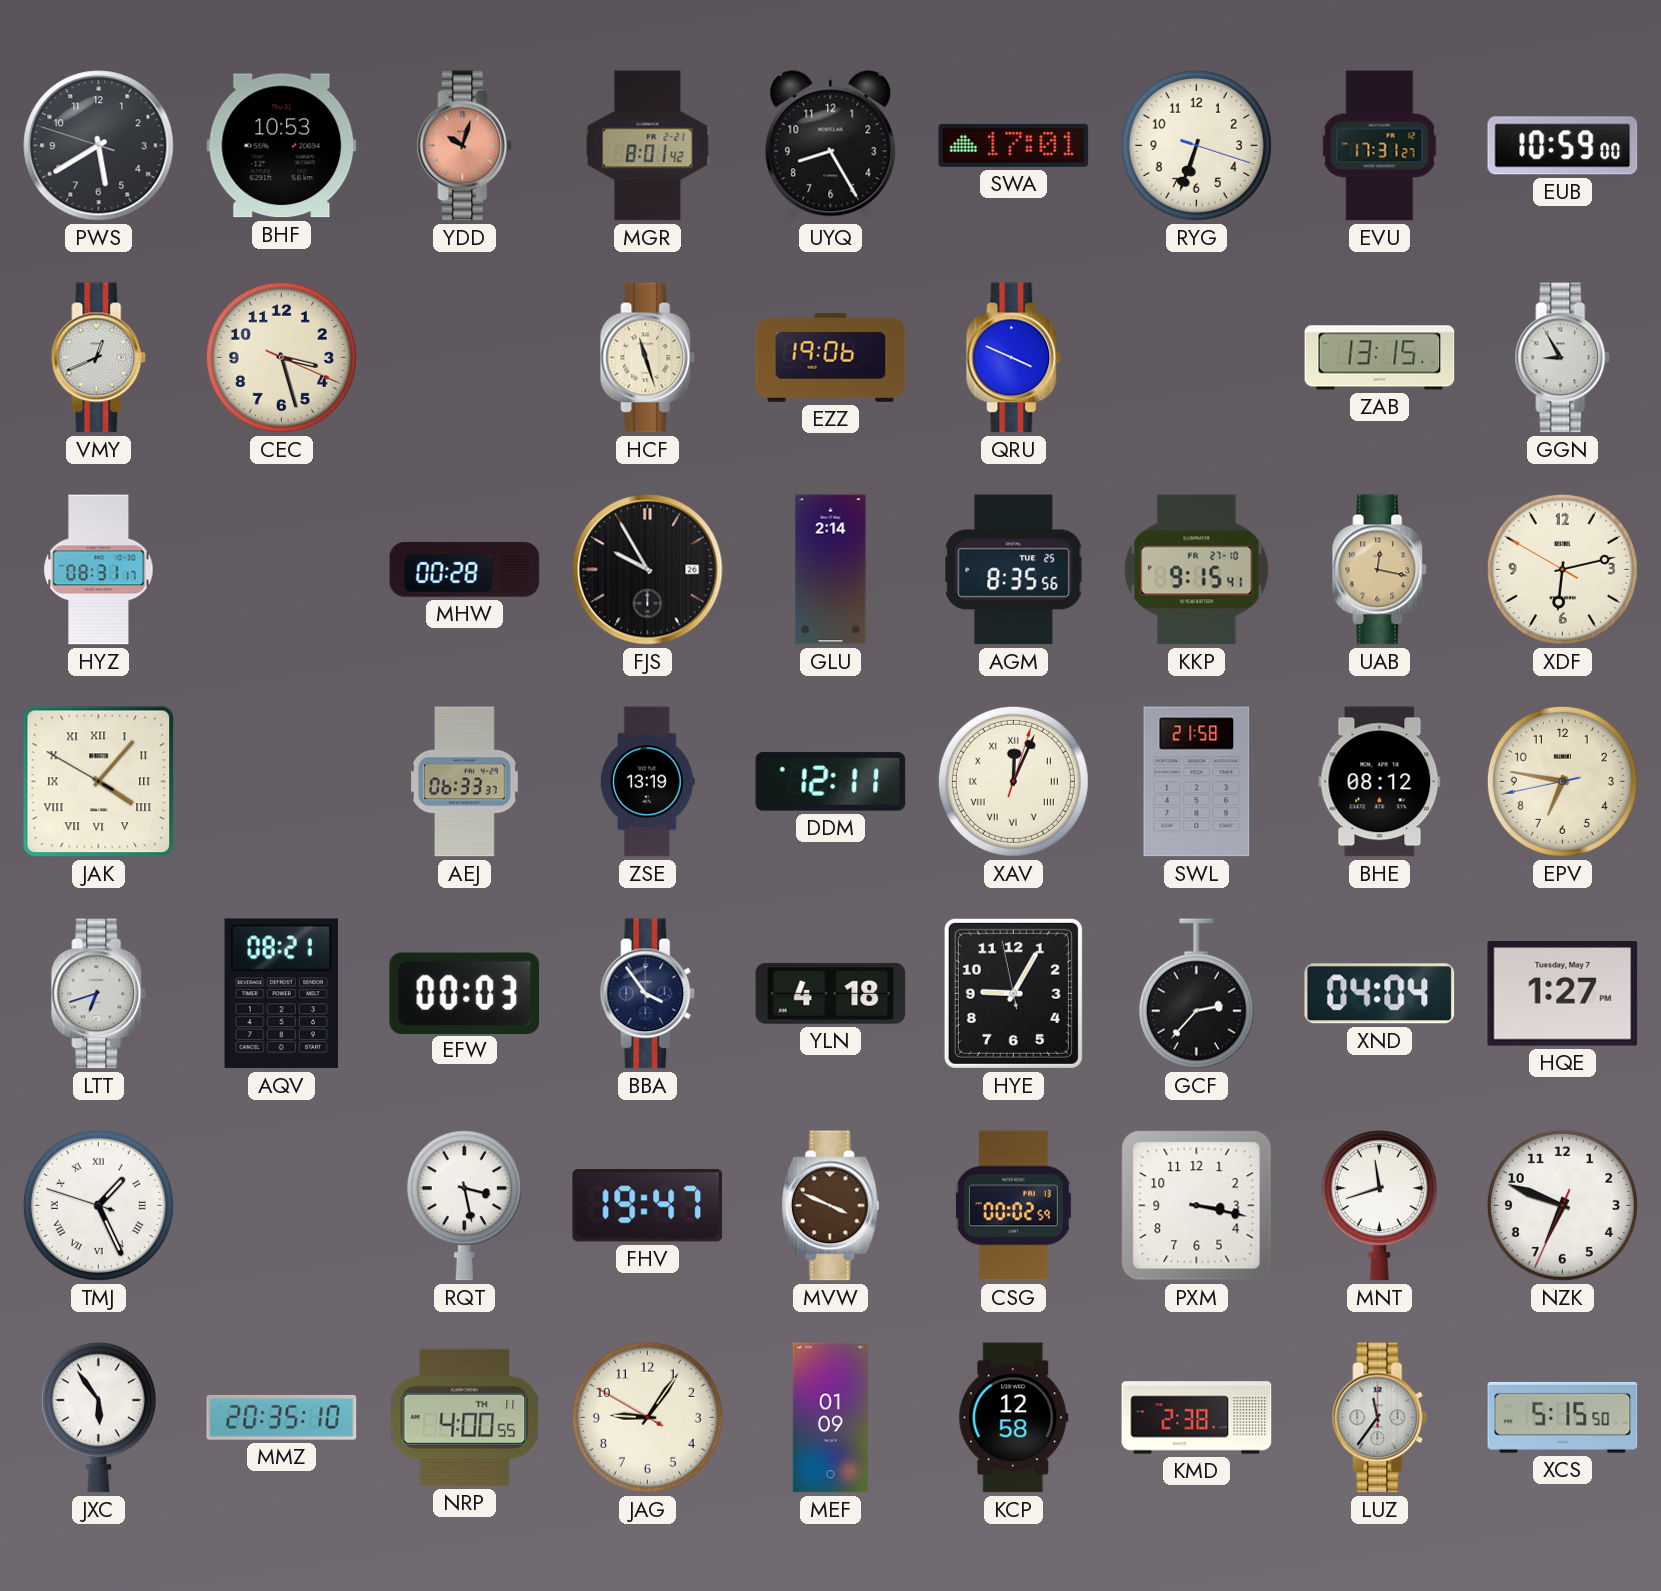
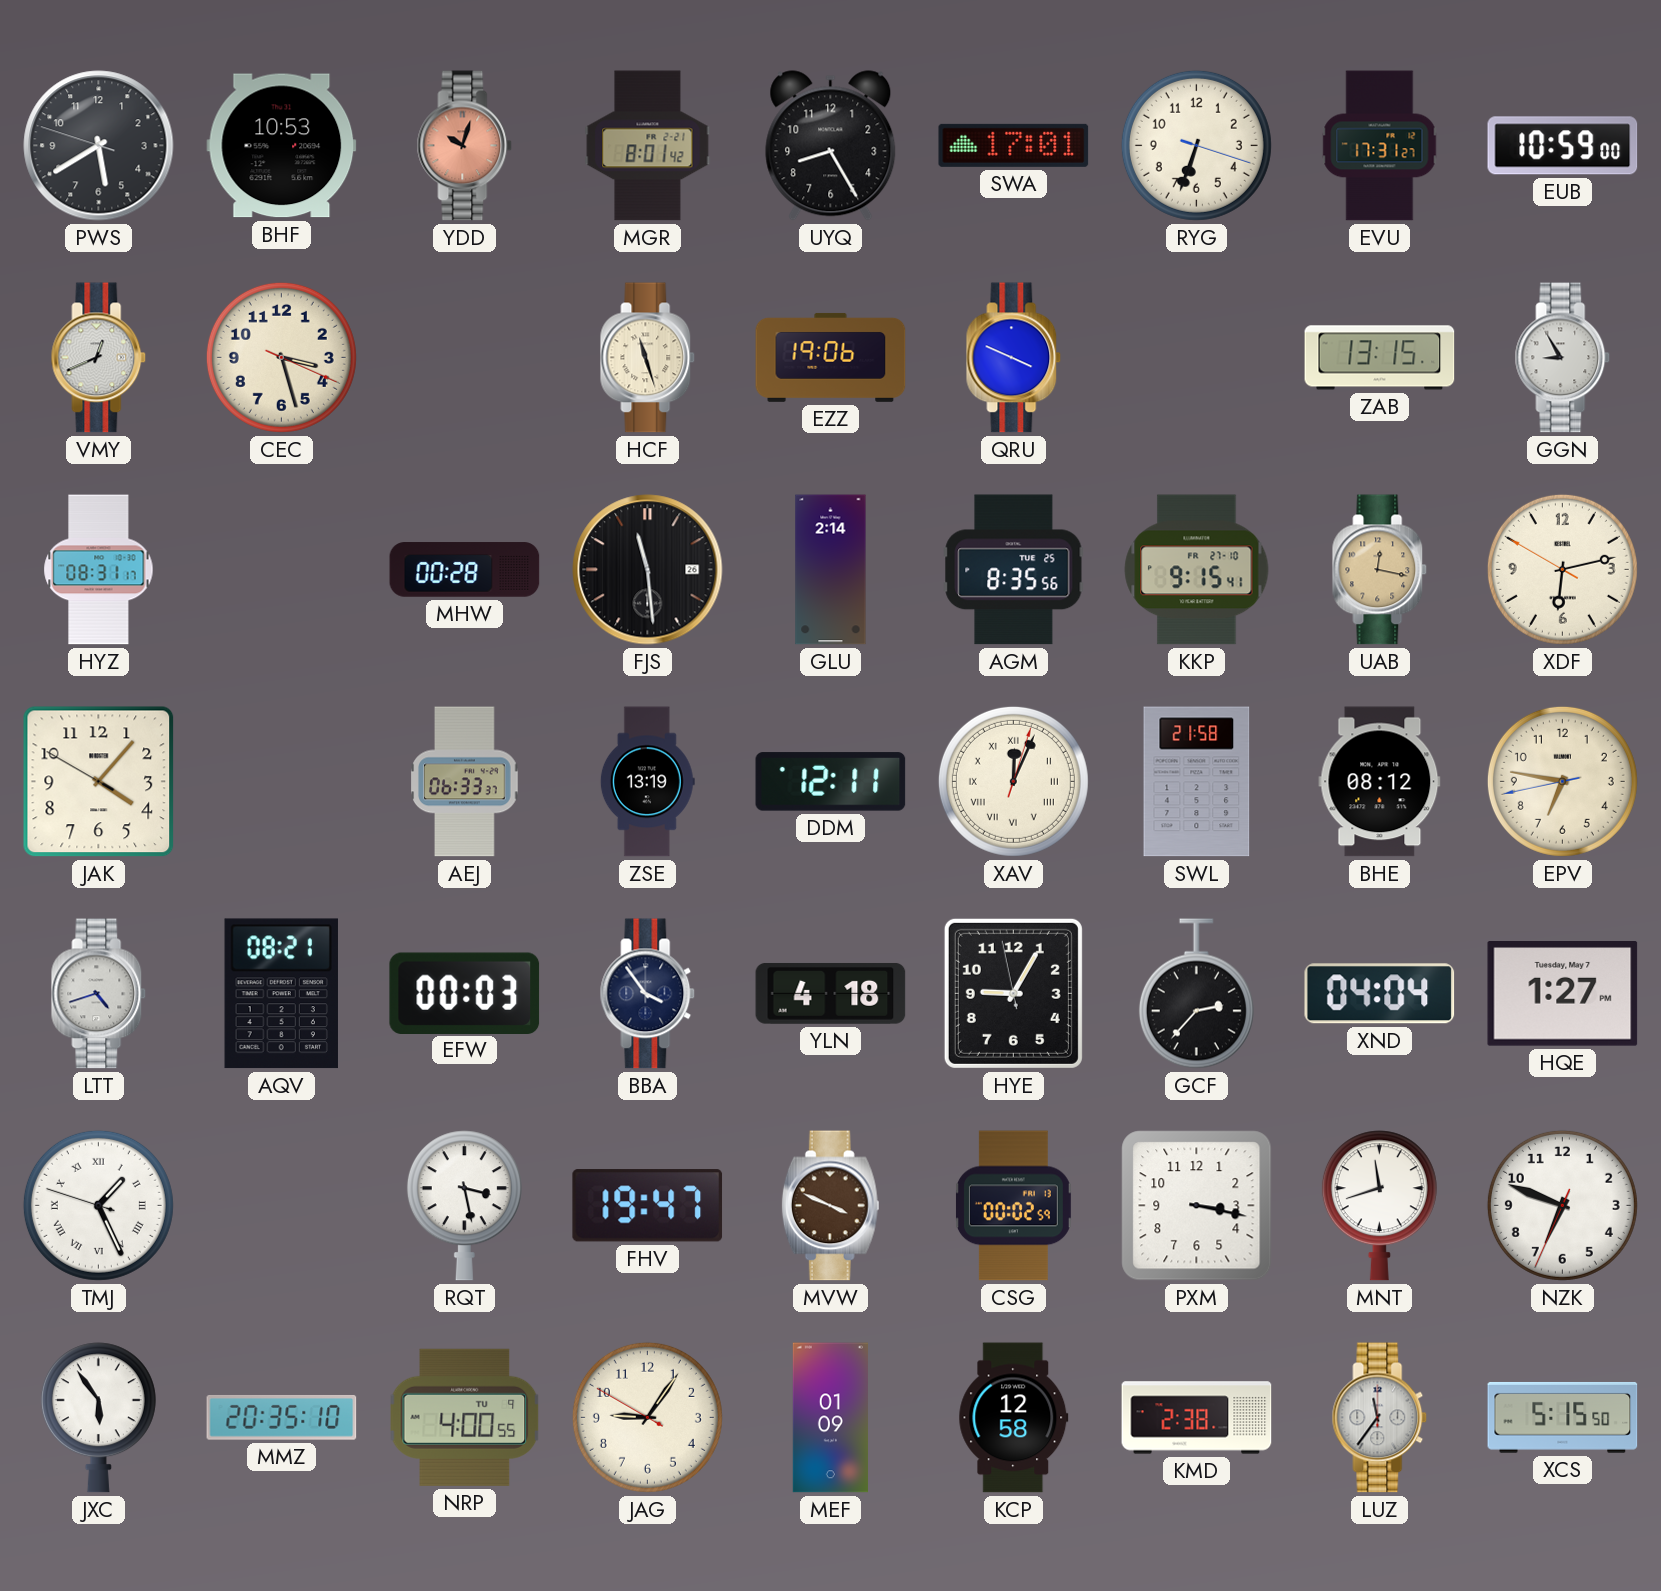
FJS: 9:55 -> 11:29 (648, 570)
JAK numerals: Roman -> Arabic (99, 782)
LTT: 6:42 -> 4:42 (99, 994)
NRP date: TH 11 -> TU 9 (465, 1417)
